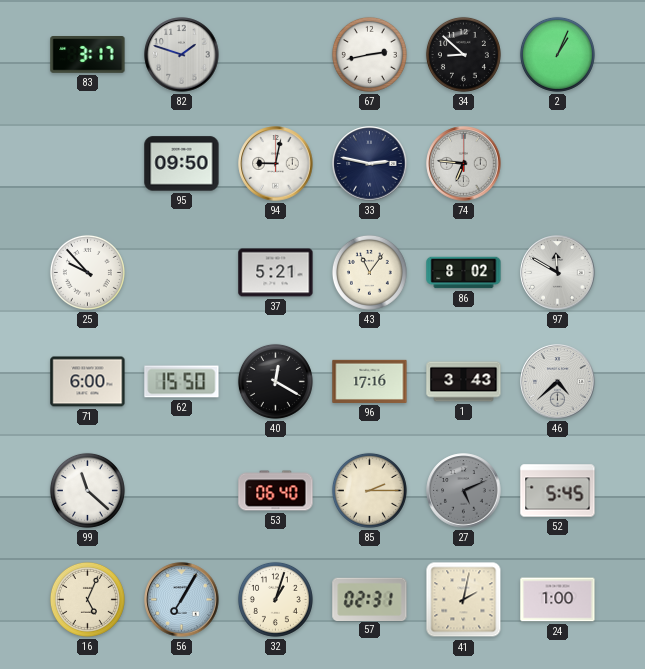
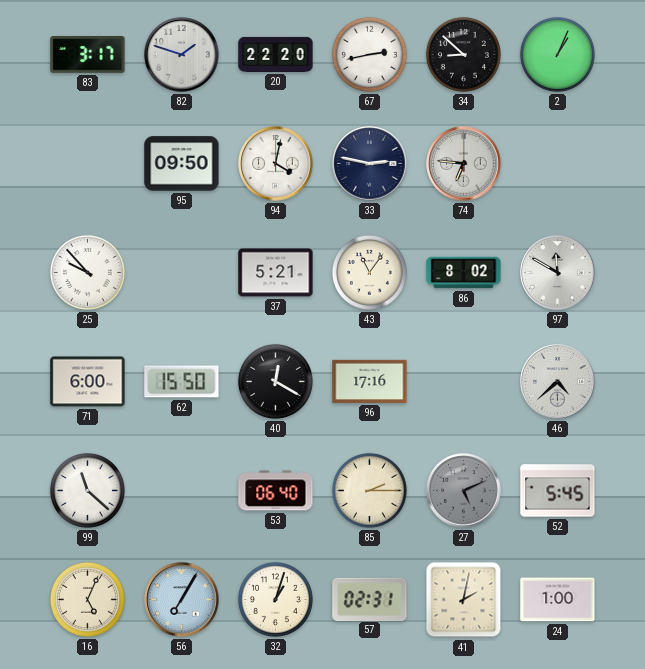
20: none -> 22:20 (276, 54)
94: 9:02 -> 4:02 (276, 164)
1: 3:43 -> none (464, 382)
